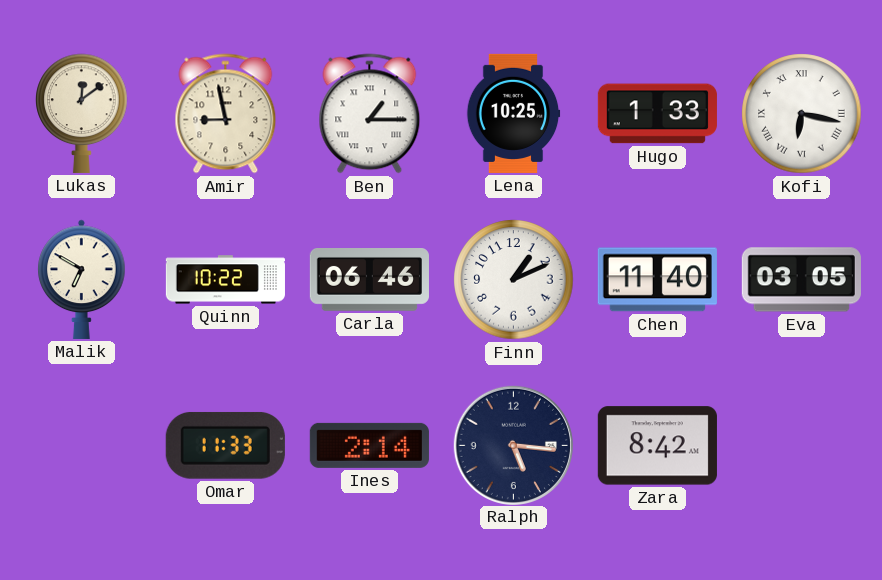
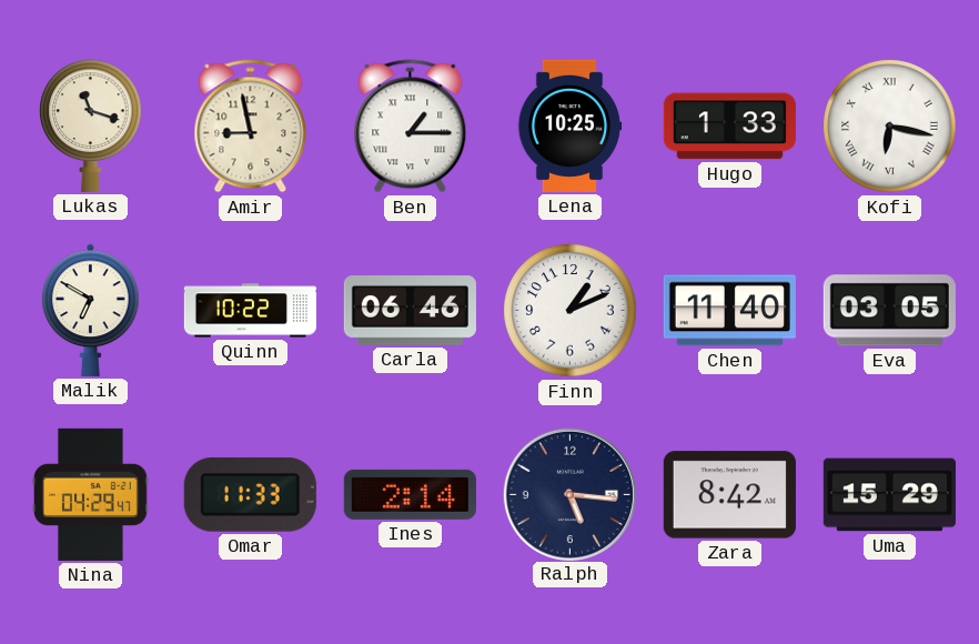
Lukas: 12:09 -> 11:18 (91, 125)
Nina: none -> 04:29 (91, 494)
Uma: none -> 15:29 (889, 495)
